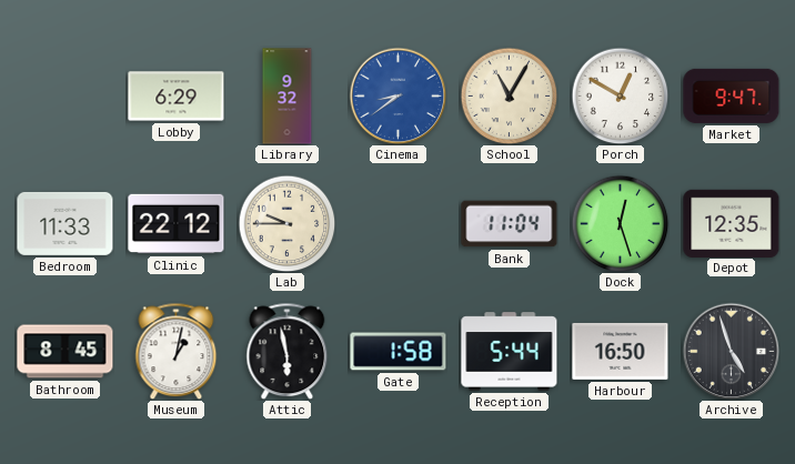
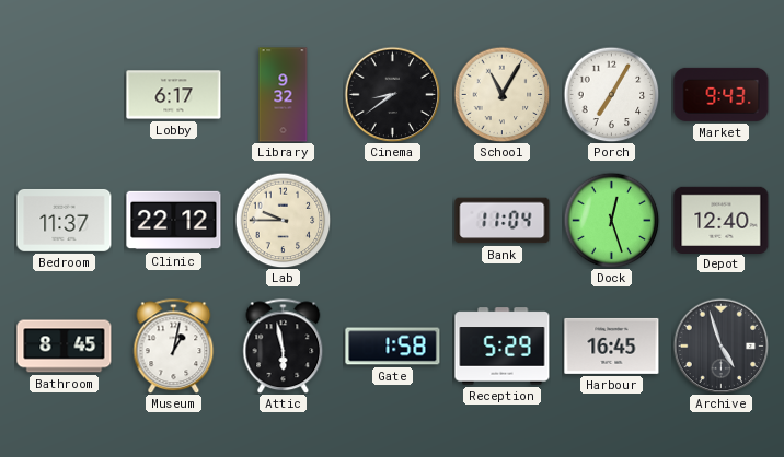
Lobby: 6:29 -> 6:17 (174, 95)
Cinema dial: blue -> black (392, 94)
Porch: 12:50 -> 7:05 (611, 94)
Market: 9:47 -> 9:43 (722, 94)
Bedroom: 11:33 -> 11:37 (65, 220)
Depot: 12:35 -> 12:40 (722, 220)
Reception: 5:44 -> 5:29 (503, 347)
Harbour: 16:50 -> 16:45 (612, 345)
